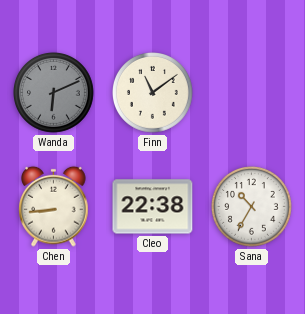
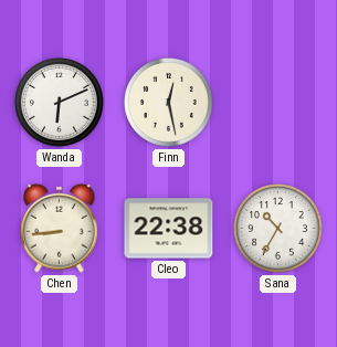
Wanda dial: grey -> white (60, 103)
Finn: 11:09 -> 12:28 (169, 103)
